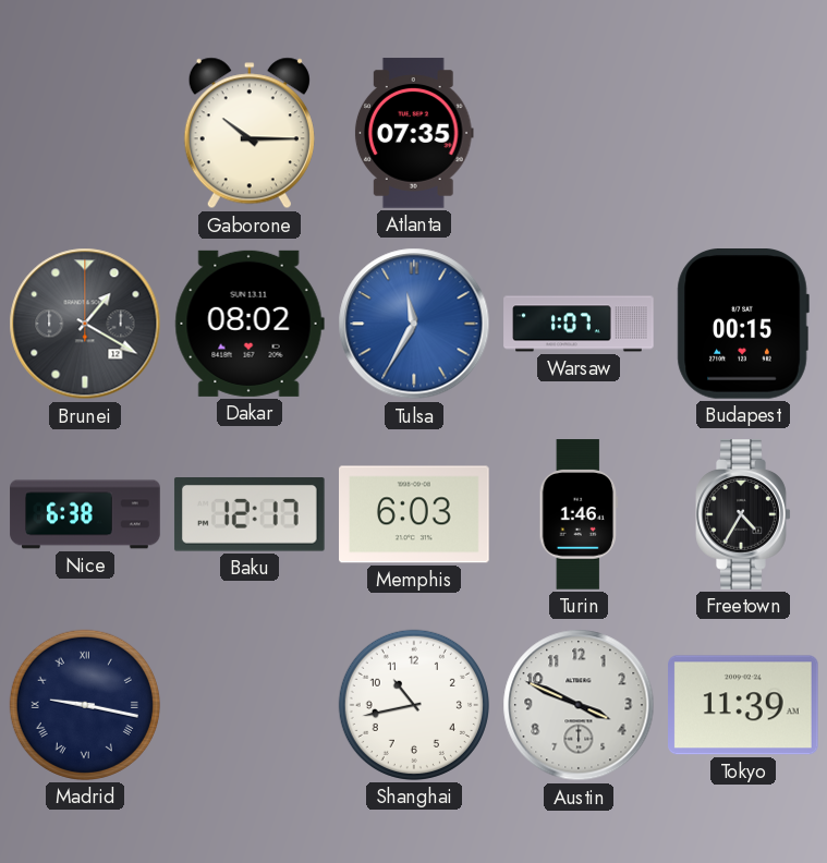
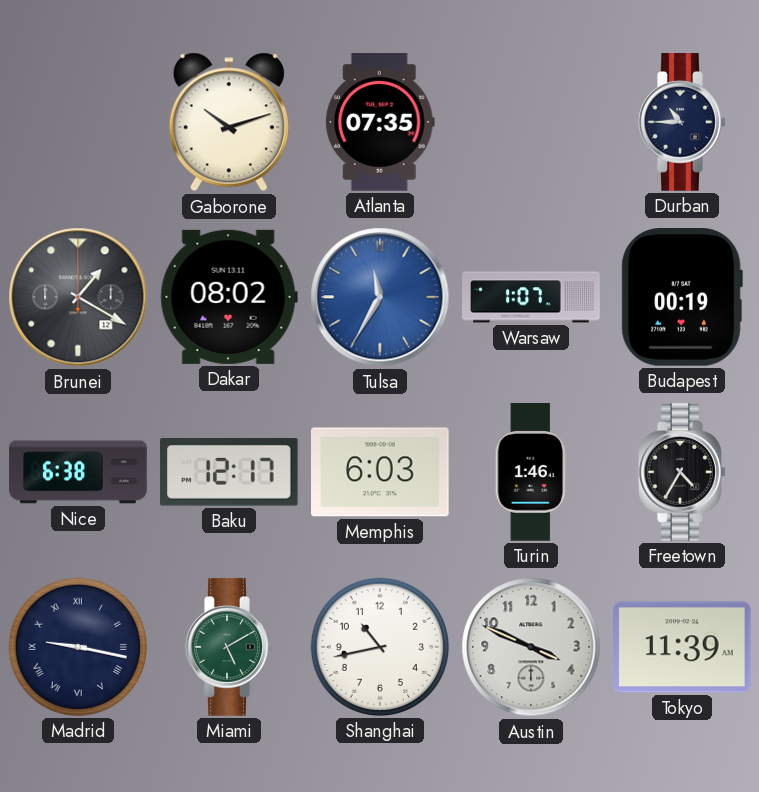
Gaborone: 10:15 -> 10:12 (229, 122)
Durban: none -> 10:45 (682, 122)
Budapest: 00:15 -> 00:19 (682, 298)
Miami: none -> 5:10 (229, 647)
